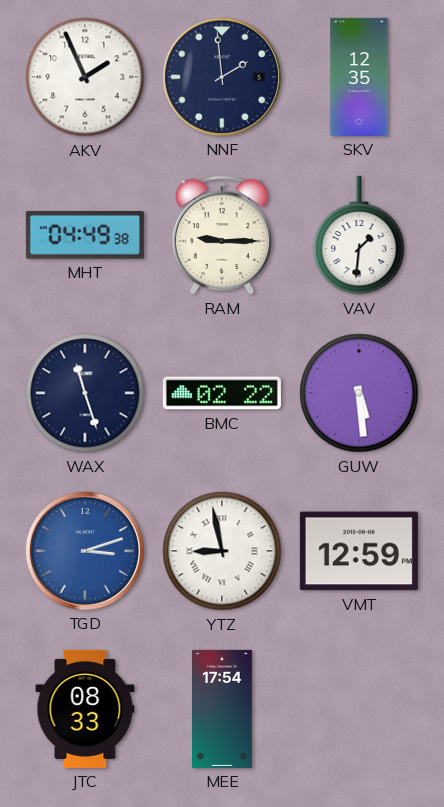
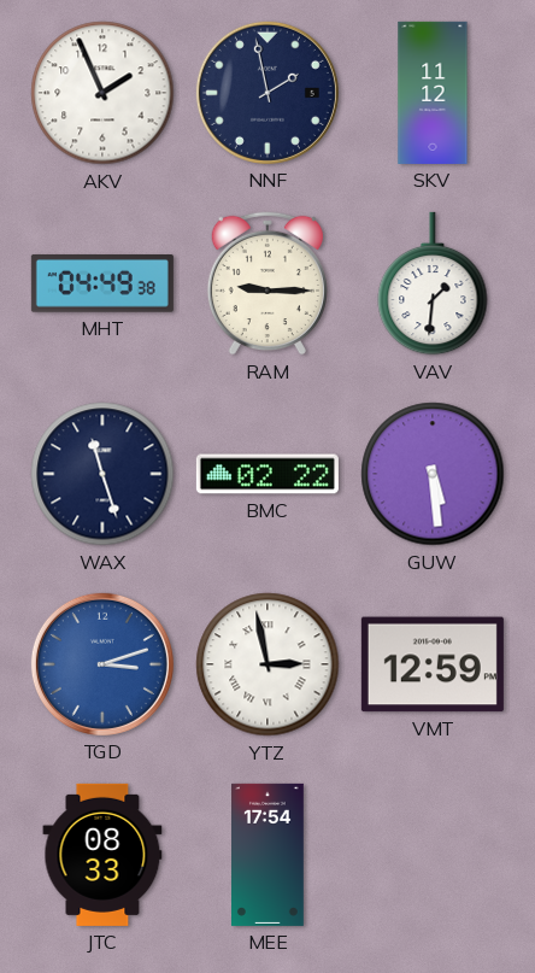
NNF: 1:59 -> 1:58 (267, 93)
SKV: 12:35 -> 11:12 (433, 93)
YTZ: 8:58 -> 2:58 (267, 664)
